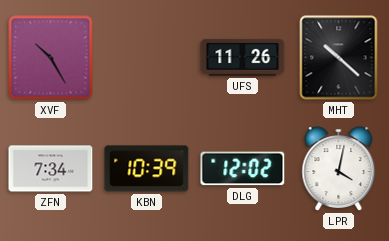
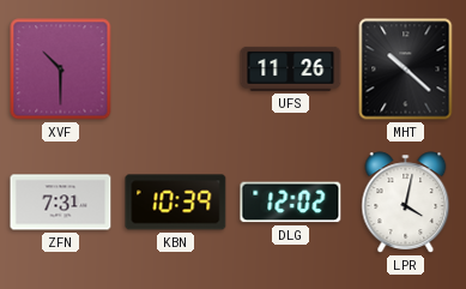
XVF: 10:25 -> 10:30 (61, 70)
ZFN: 7:34 -> 7:31 (61, 203)
